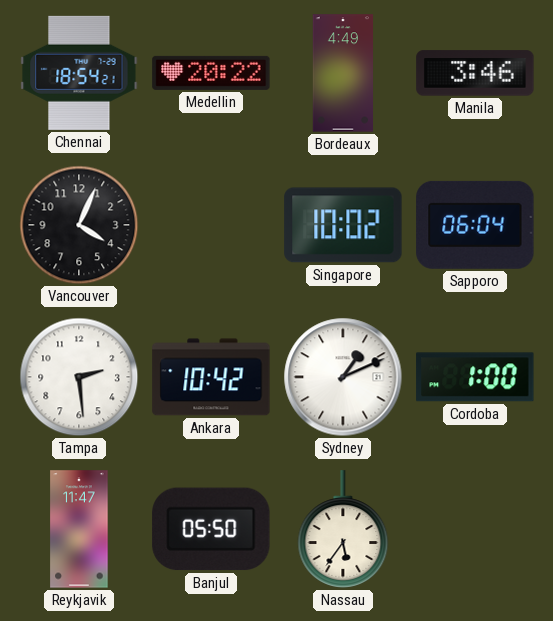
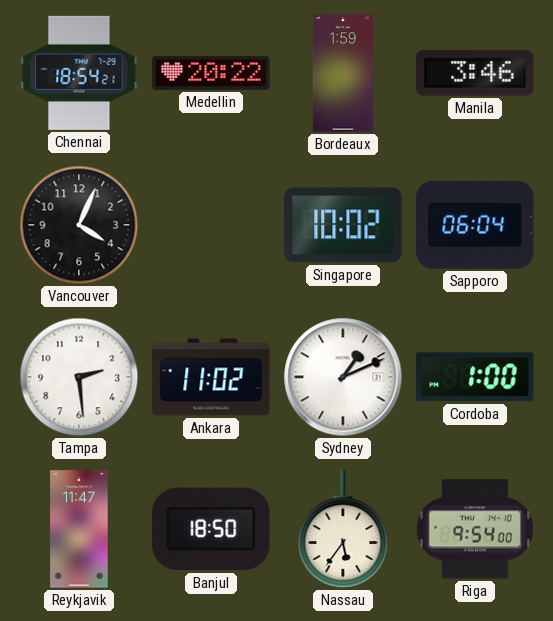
Bordeaux: 4:49 -> 1:59 (343, 73)
Ankara: 10:42 -> 11:02 (211, 377)
Banjul: 05:50 -> 18:50 (211, 529)
Riga: none -> 9:54 (475, 529)
